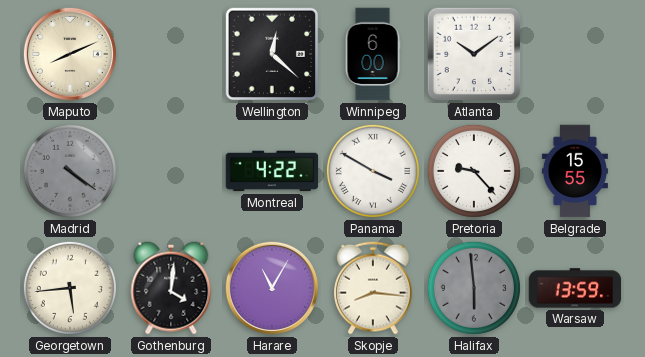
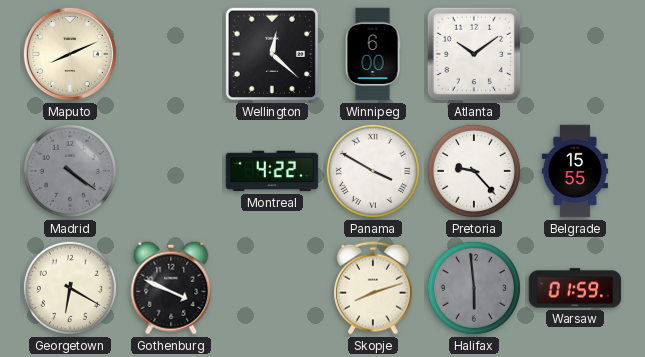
Georgetown: 5:44 -> 6:20 (70, 288)
Gothenburg: 4:01 -> 3:49 (171, 288)
Harare: 11:05 -> none (272, 288)
Skopje: 8:16 -> 8:12 (373, 288)
Warsaw: 13:59 -> 01:59 (575, 288)
